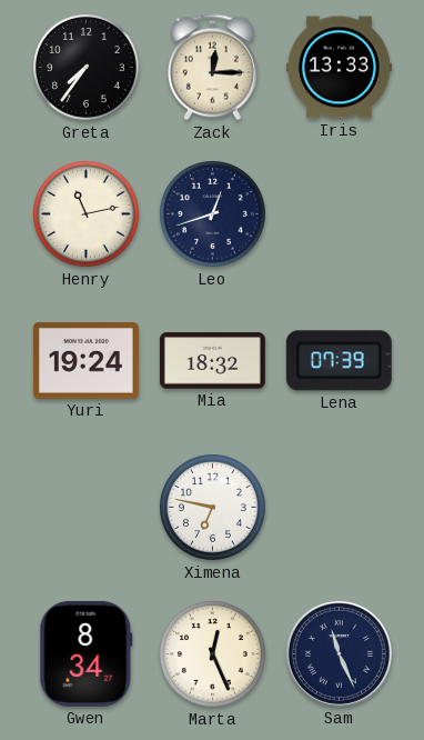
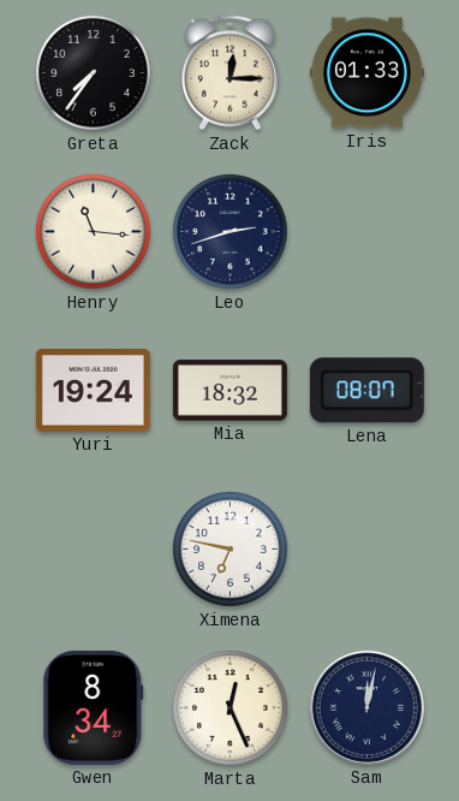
Iris: 13:33 -> 01:33 (366, 73)
Henry: 11:13 -> 11:16 (94, 232)
Leo: 12:42 -> 2:42 (231, 232)
Lena: 07:39 -> 08:07 (366, 391)
Sam: 11:26 -> 12:02 (366, 707)
